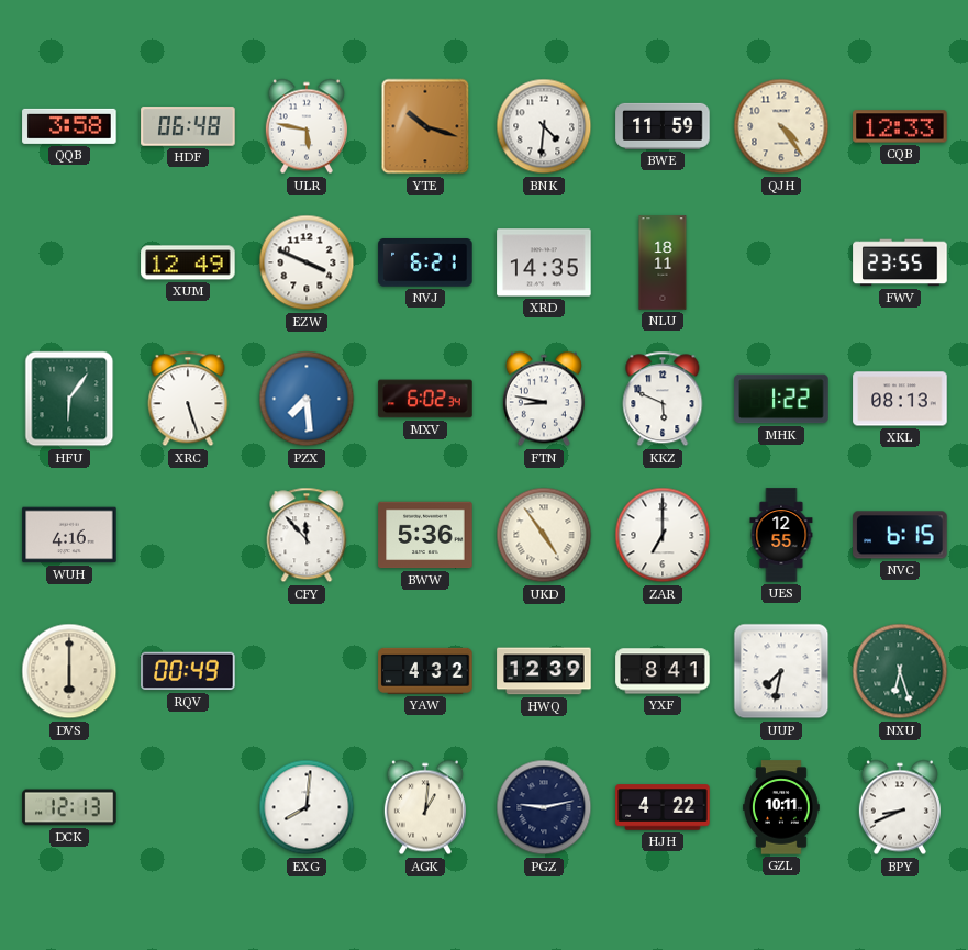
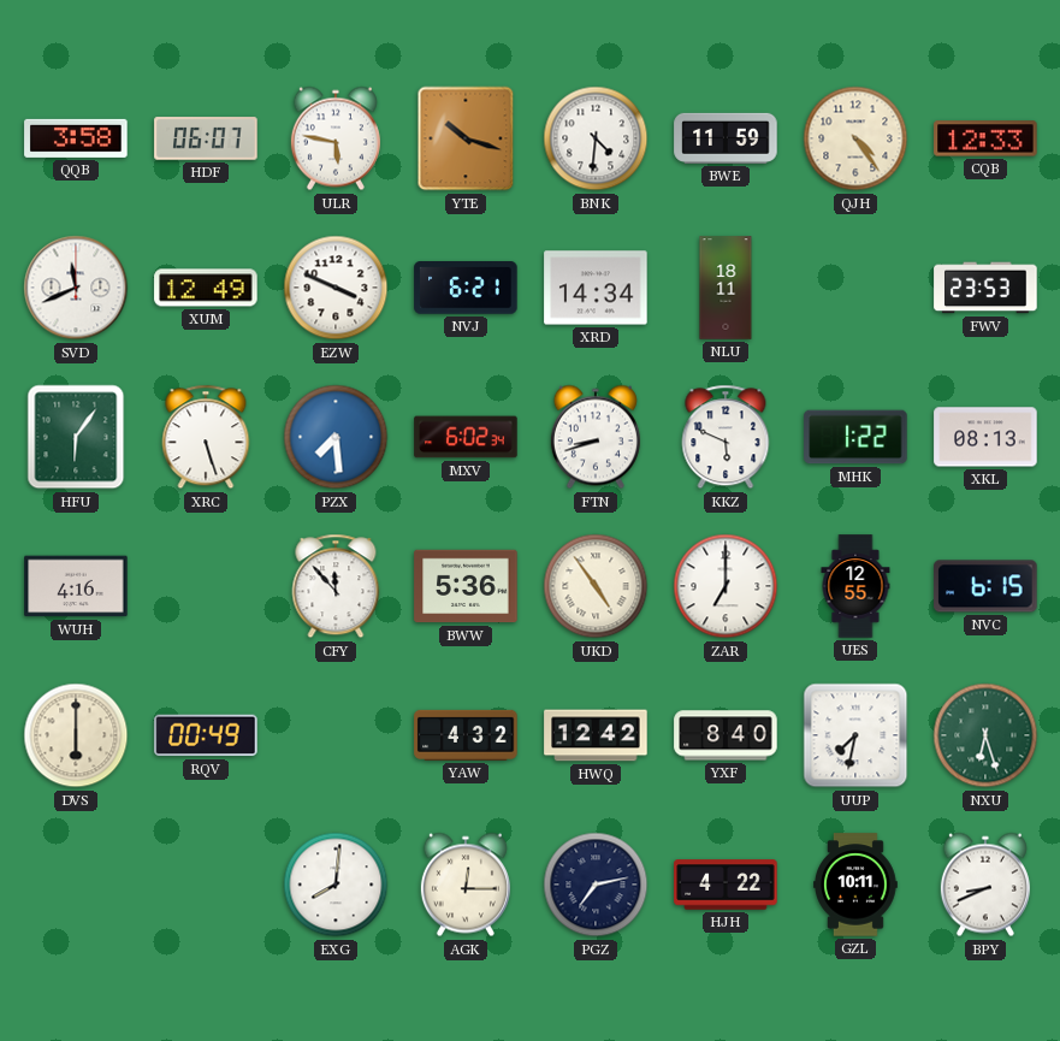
HDF: 06:48 -> 06:07 (206, 138)
SVD: none -> 11:41 (76, 288)
XRD: 14:35 -> 14:34 (596, 288)
FWV: 23:55 -> 23:53 (985, 288)
FTN: 8:47 -> 8:42 (596, 437)
HWQ: 12:39 -> 12:42 (596, 735)
YXF: 8:41 -> 8:40 (726, 735)
DCK: 12:13 -> none (69, 807)
AGK: 1:01 -> 12:15 (466, 885)
PGZ: 9:13 -> 7:13 (596, 885)
